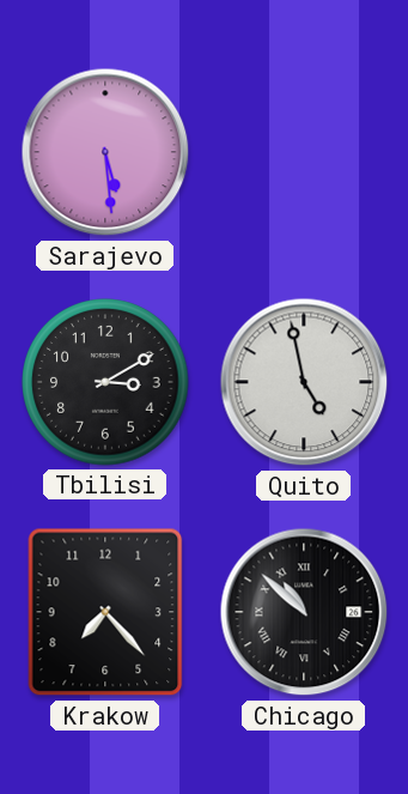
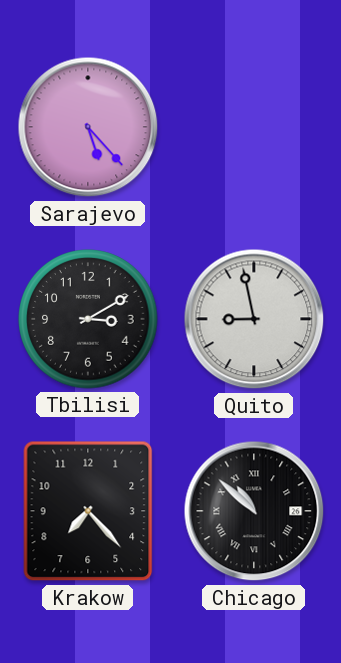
Sarajevo: 5:29 -> 5:23 (88, 127)
Quito: 4:58 -> 8:58 (254, 319)
